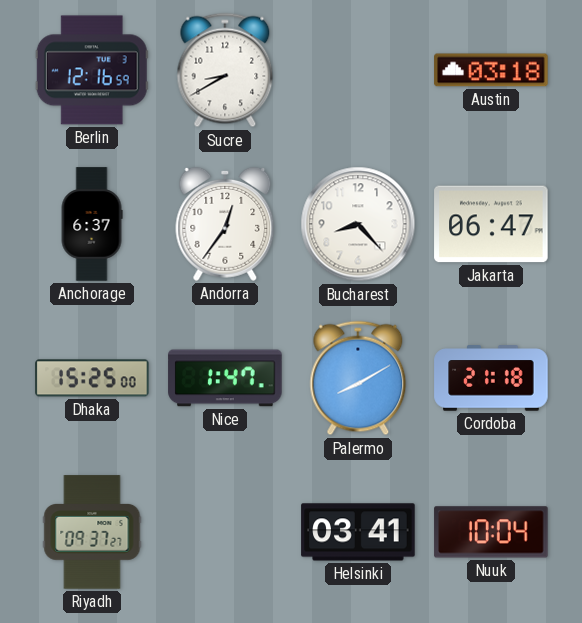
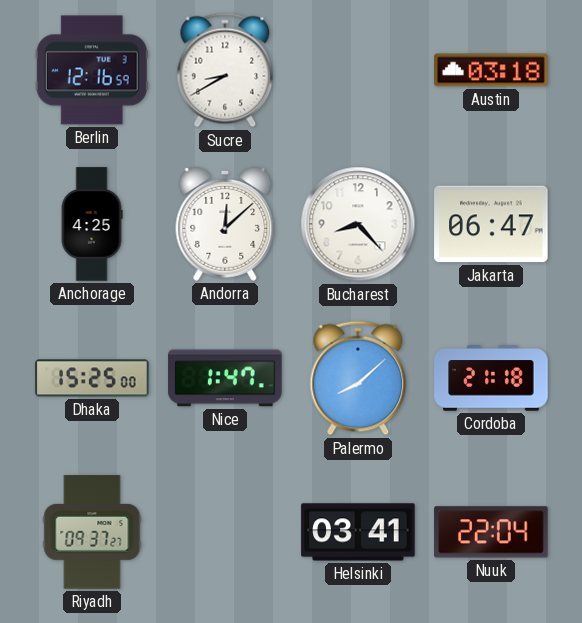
Anchorage: 6:37 -> 4:25 (92, 224)
Andorra: 12:36 -> 12:08 (225, 224)
Palermo: 8:10 -> 8:08 (358, 378)
Nuuk: 10:04 -> 22:04 (491, 532)
